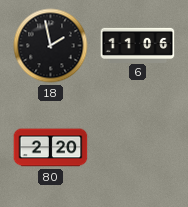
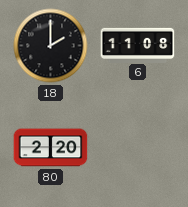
18: 1:58 -> 2:00 (51, 46)
6: 11:06 -> 11:08 (138, 45)
